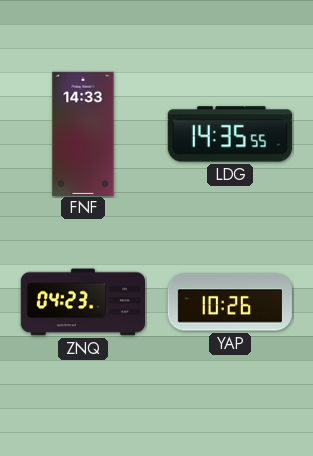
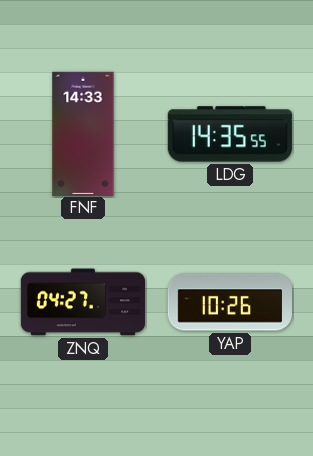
ZNQ: 04:23 -> 04:27 (82, 302)
